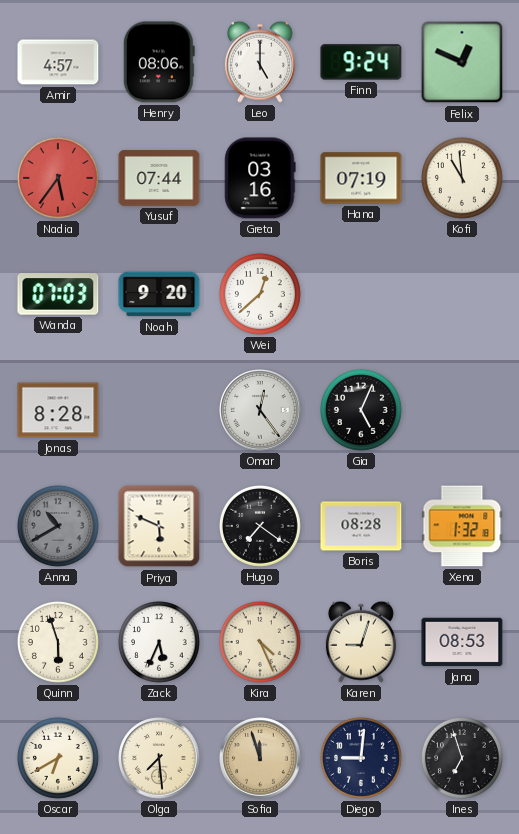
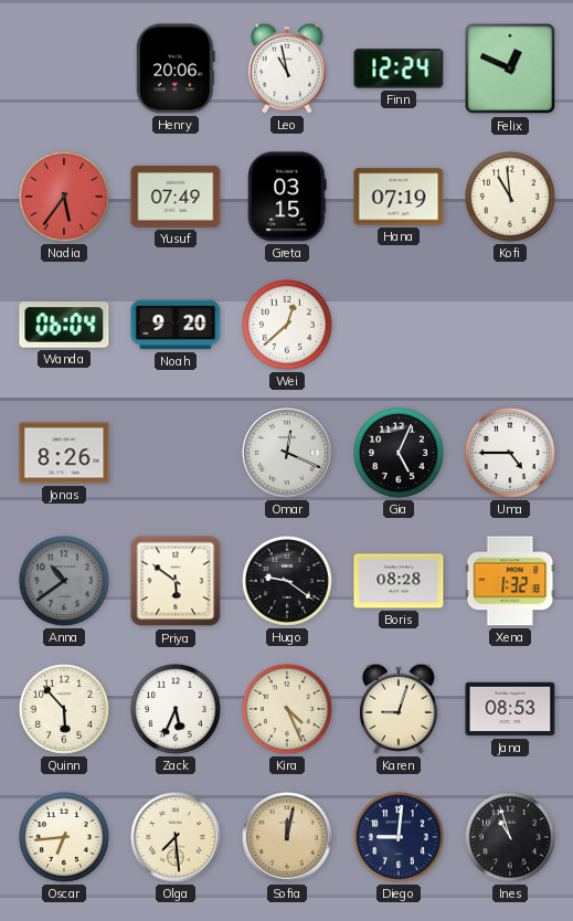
Amir: 4:57 -> none (58, 62)
Henry: 08:06 -> 20:06 (176, 68)
Leo: 5:00 -> 10:58 (287, 68)
Finn: 9:24 -> 12:24 (399, 68)
Yusuf: 07:44 -> 07:49 (176, 197)
Greta: 03:16 -> 03:15 (287, 197)
Wanda: 07:03 -> 06:04 (64, 325)
Jonas: 8:28 -> 8:26 (64, 453)
Omar: 12:24 -> 12:19 (287, 453)
Uma: none -> 4:45 (510, 453)
Anna: 10:40 -> 10:39 (64, 581)
Priya: 5:49 -> 5:51 (176, 581)
Hugo: 7:21 -> 9:21 (287, 581)
Quinn: 5:57 -> 5:53 (64, 709)
Oscar: 6:40 -> 6:44 (64, 837)
Sofia: 11:57 -> 12:02 (287, 837)
Ines: 6:57 -> 10:57 (510, 837)
